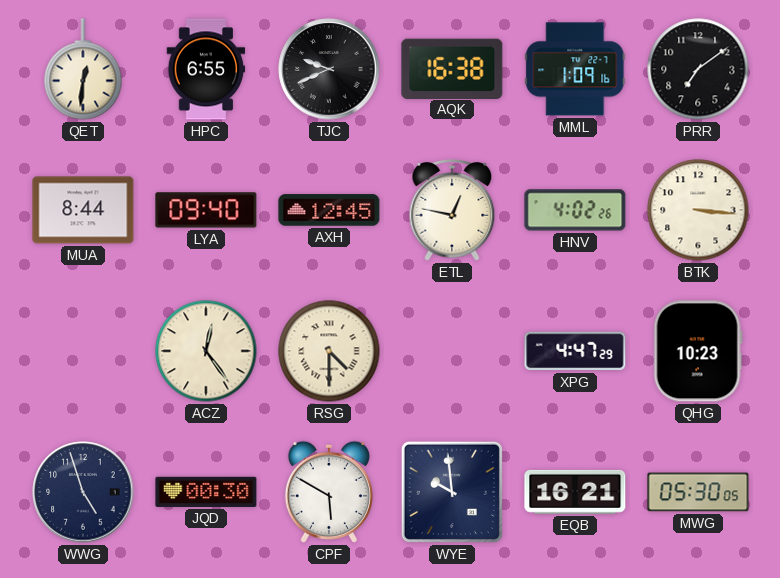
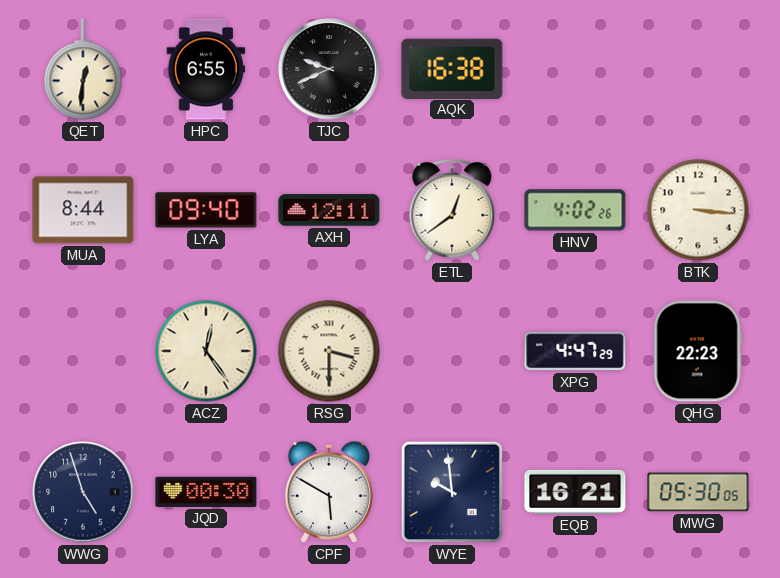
MML: 1:09 -> none (575, 69)
PRR: 7:09 -> none (698, 69)
AXH: 12:45 -> 12:11 (329, 210)
ETL: 12:47 -> 12:39 (452, 211)
RSG: 4:30 -> 3:30 (329, 351)
QHG: 10:23 -> 22:23 (698, 351)
